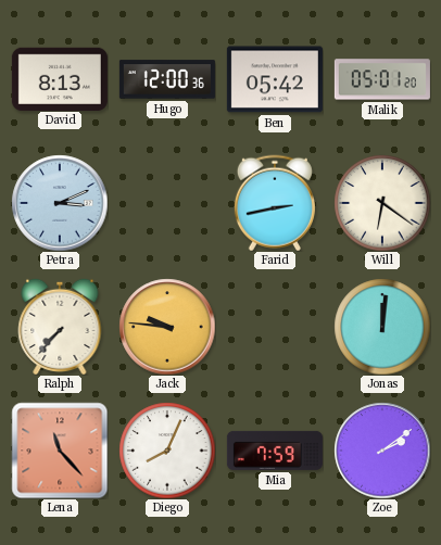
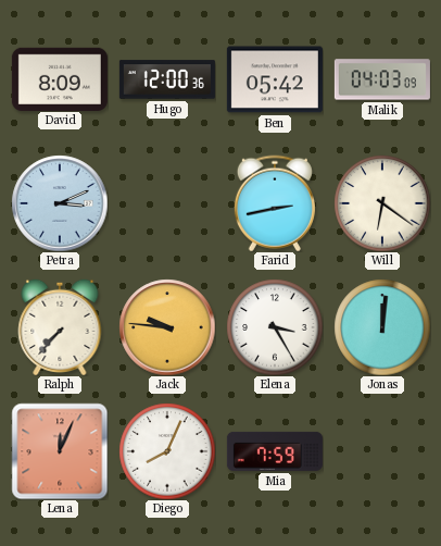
David: 8:13 -> 8:09 (60, 78)
Malik: 05:01 -> 04:03 (382, 79)
Elena: none -> 3:25 (275, 327)
Lena: 11:23 -> 12:04 (60, 451)
Zoe: 2:09 -> none (382, 451)
